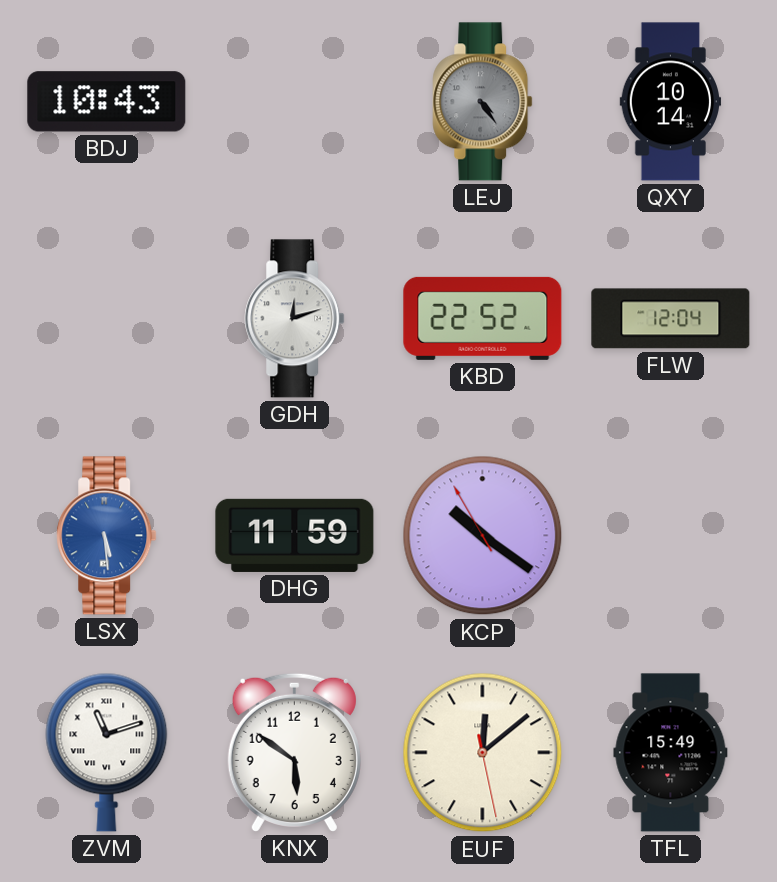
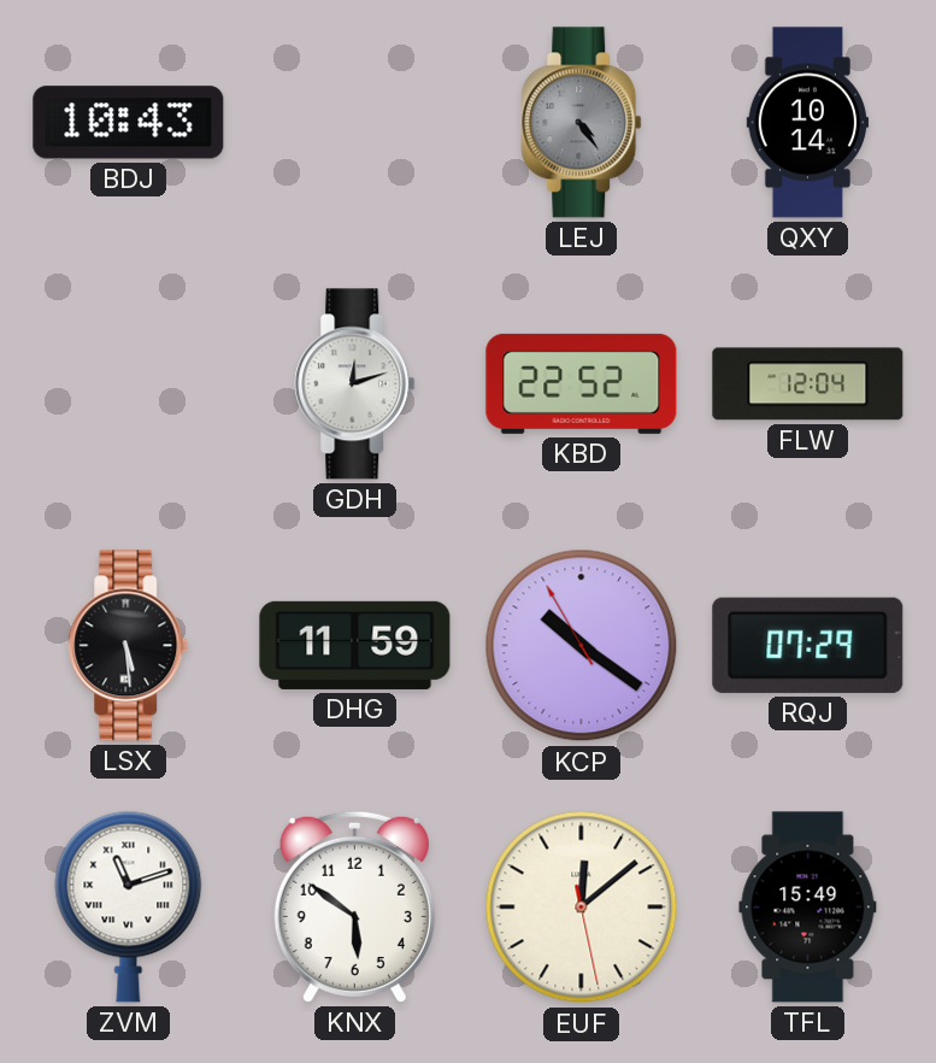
LSX dial: blue -> black (129, 646)
RQJ: none -> 07:29 (808, 645)
